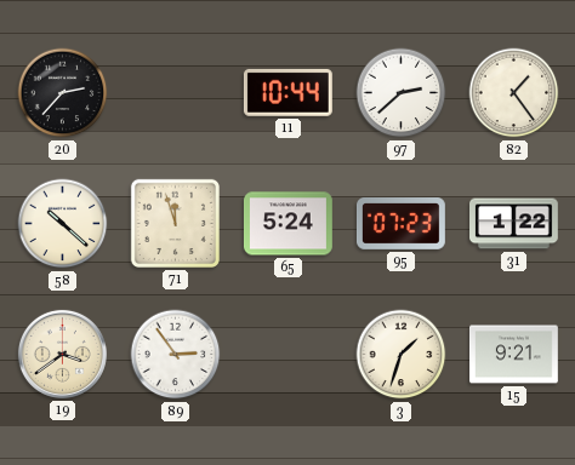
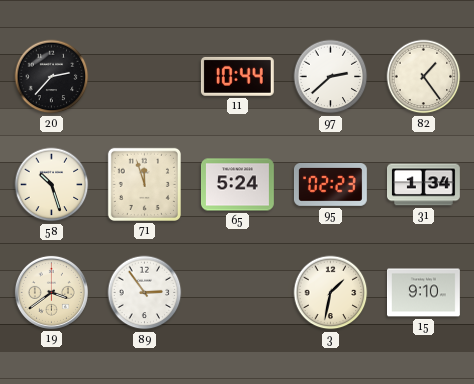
58: 10:22 -> 10:27 (52, 185)
95: 07:23 -> 02:23 (330, 185)
31: 1:22 -> 1:34 (424, 185)
3: 1:33 -> 1:32 (331, 293)
15: 9:21 -> 9:10 (424, 293)
